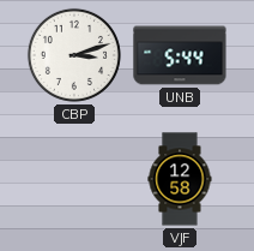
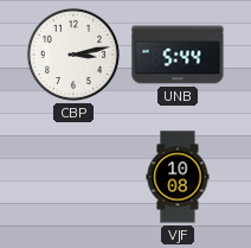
CBP: 3:12 -> 3:13 (73, 55)
VJF: 12:58 -> 10:08 (178, 177)
